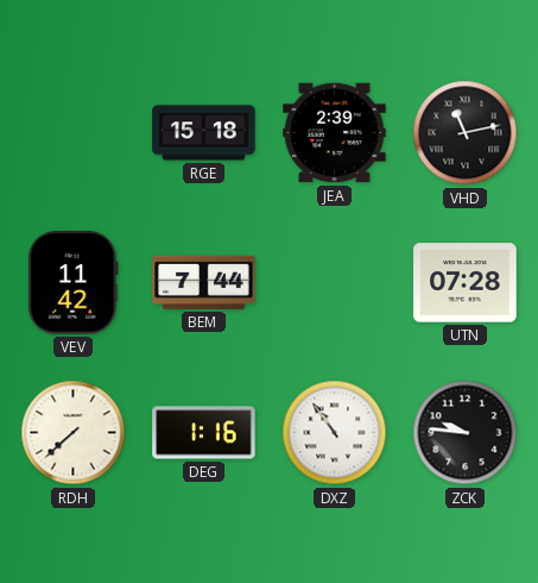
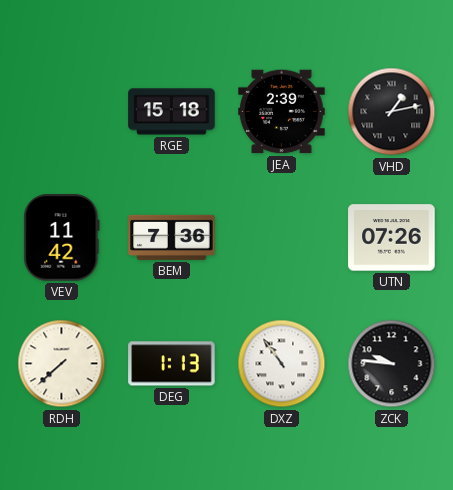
VHD: 11:13 -> 1:13 (392, 112)
BEM: 7:44 -> 7:36 (172, 237)
UTN: 07:28 -> 07:26 (392, 238)
DEG: 1:16 -> 1:13 (172, 364)
